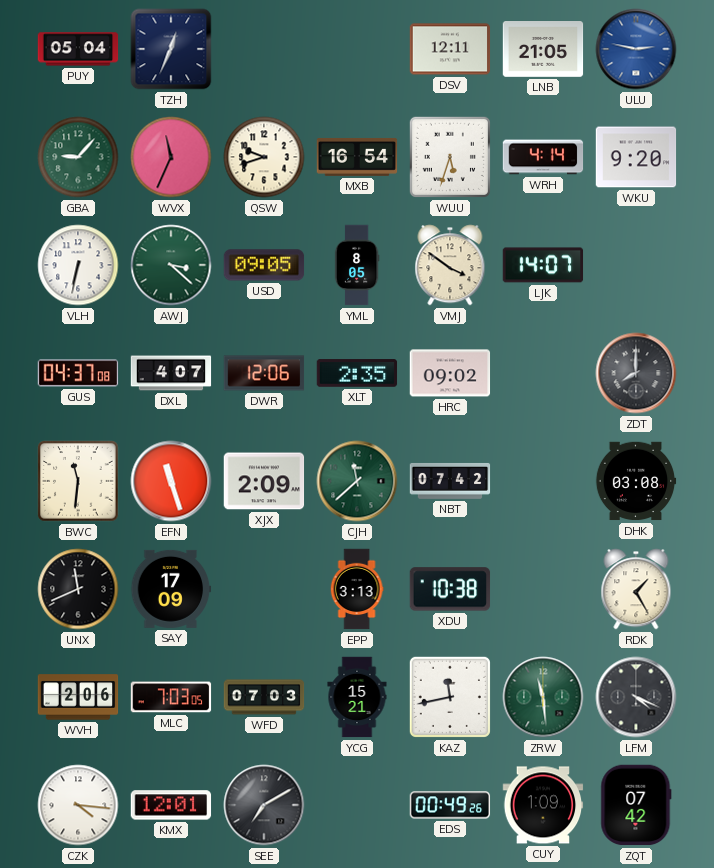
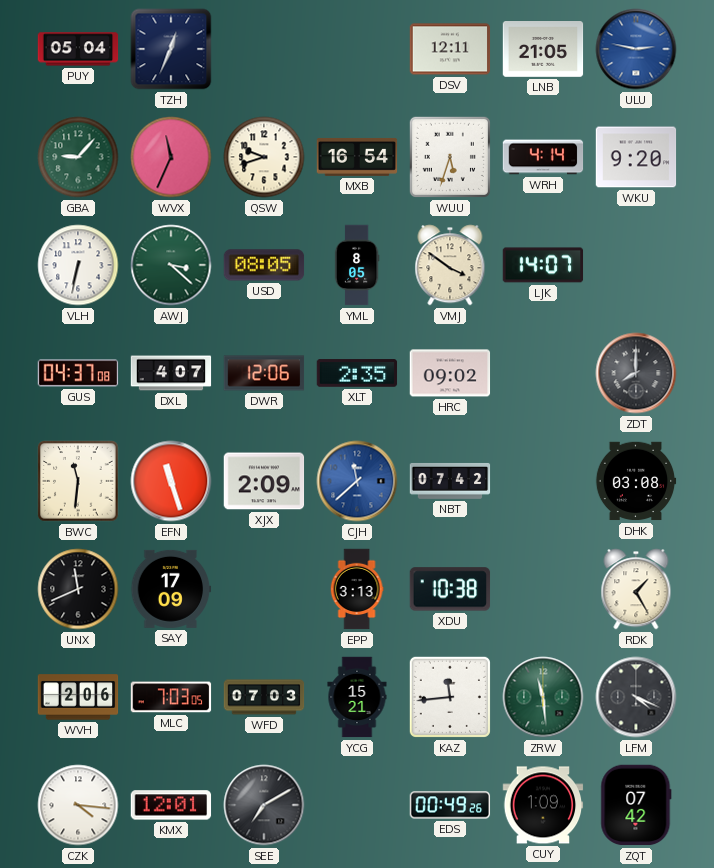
USD: 09:05 -> 08:05 (264, 265)
CJH dial: green -> blue (357, 481)
KAZ: 11:43 -> 11:44 (450, 697)
